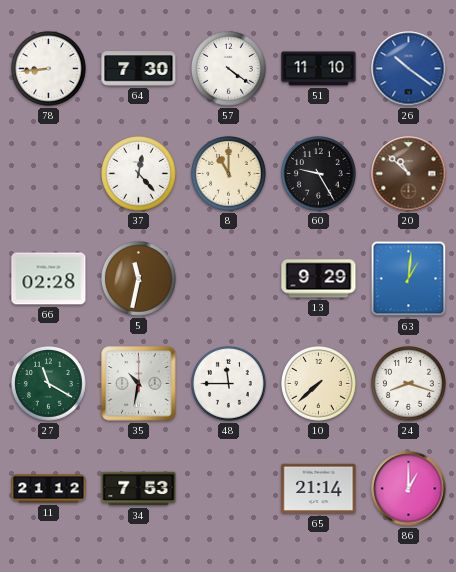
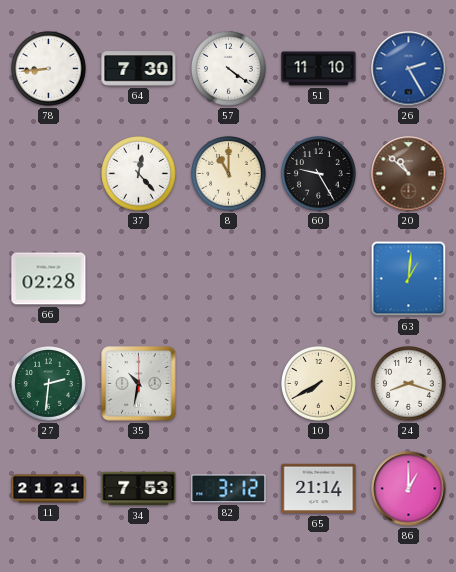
26: 10:21 -> 2:25 (409, 69)
5: 11:32 -> none (139, 279)
13: 9:29 -> none (319, 279)
27: 11:20 -> 2:31 (49, 384)
48: 11:45 -> none (229, 384)
10: 7:38 -> 7:40 (319, 384)
11: 21:12 -> 21:21 (49, 489)
82: none -> 3:12 (229, 489)
